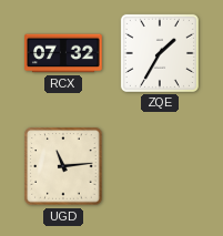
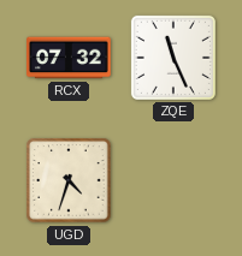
ZQE: 1:35 -> 11:26 (173, 58)
UGD: 11:14 -> 4:33 (69, 180)
